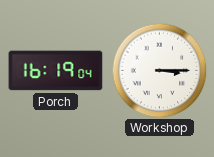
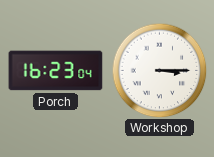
Porch: 16:19 -> 16:23 (56, 71)
